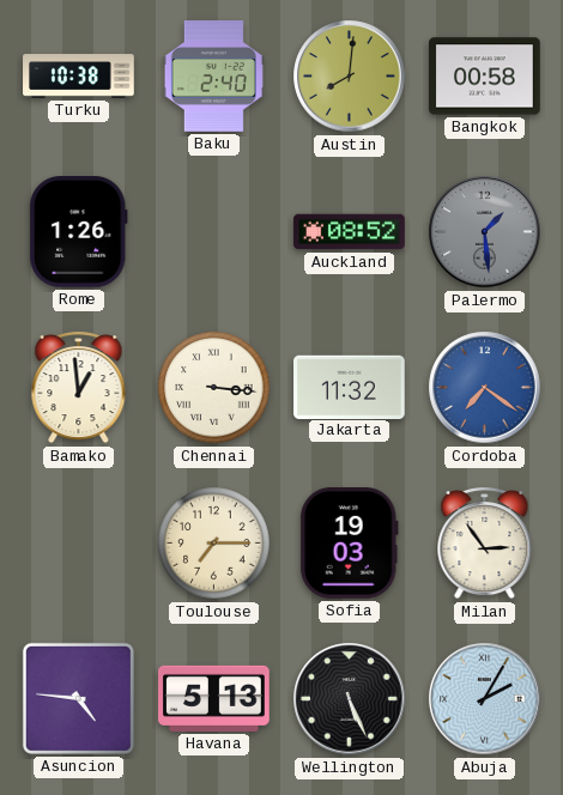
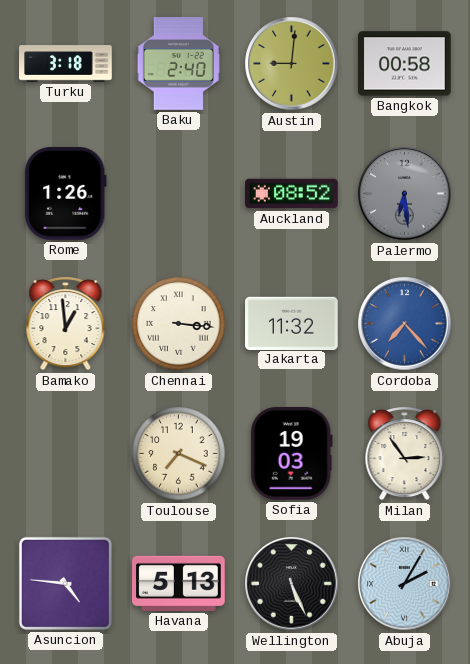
Turku: 10:38 -> 3:18 (66, 64)
Austin: 8:01 -> 9:01 (292, 64)
Palermo: 1:29 -> 6:29 (405, 194)
Cordoba: 7:21 -> 7:23 (405, 324)
Toulouse: 7:15 -> 7:19 (179, 454)
